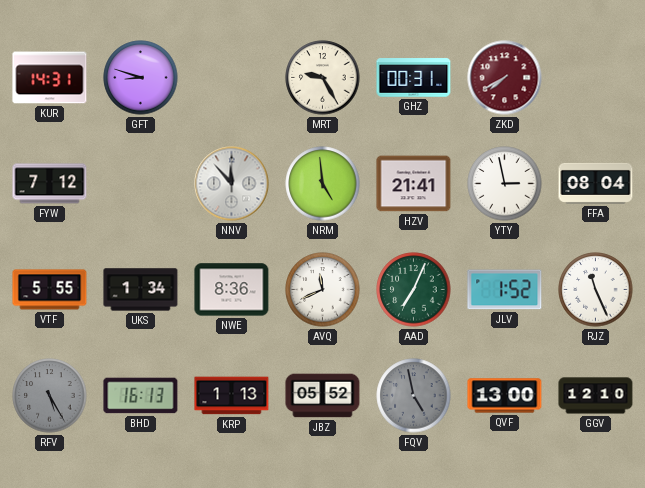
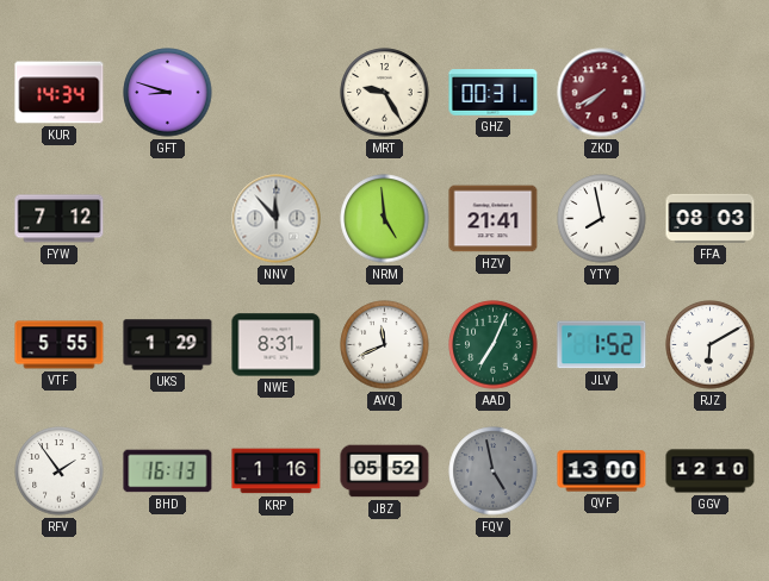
KUR: 14:31 -> 14:34 (60, 93)
YTY: 2:58 -> 7:58 (602, 219)
FFA: 08:04 -> 08:03 (711, 218)
UKS: 1:34 -> 1:29 (168, 345)
NWE: 8:36 -> 8:31 (277, 345)
RJZ: 11:26 -> 6:10 (711, 345)
RFV: 5:25 -> 1:54 (60, 471)
RFV dial: grey -> white (60, 471)
KRP: 1:13 -> 1:16 (277, 471)
